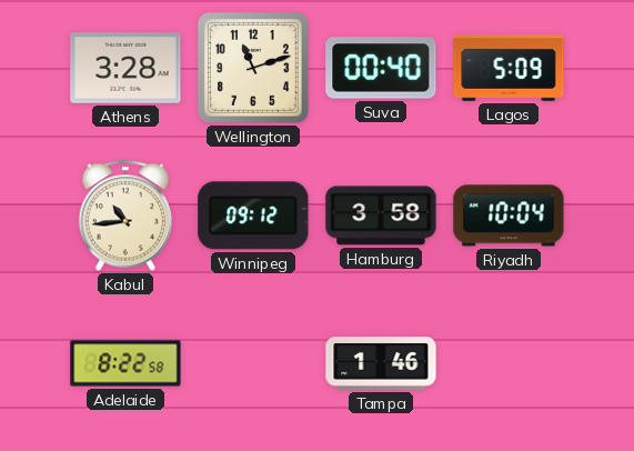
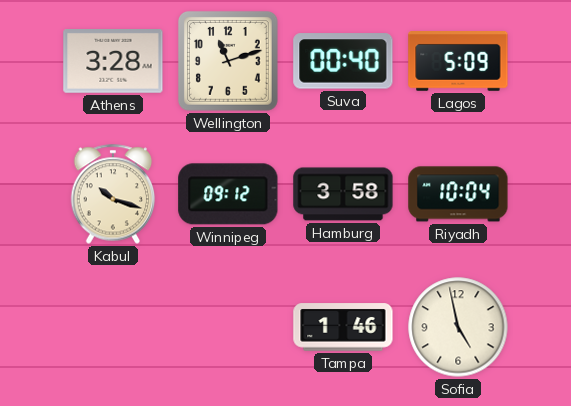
Kabul: 10:44 -> 10:18 (113, 194)
Adelaide: 8:22 -> none (125, 363)
Sofia: none -> 4:58 (458, 327)
